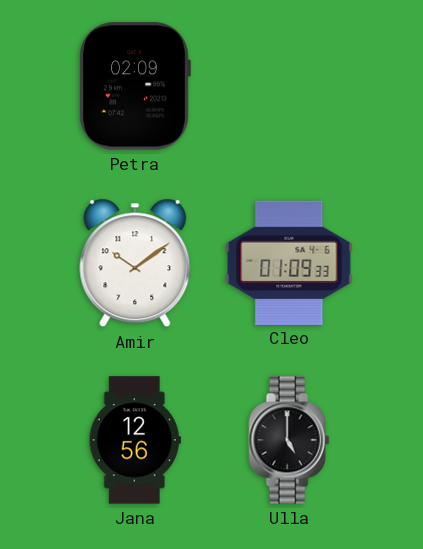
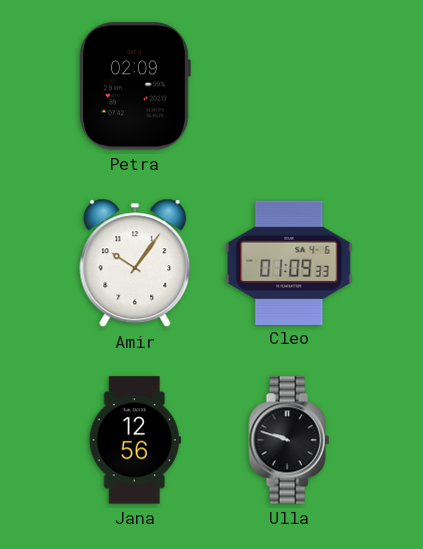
Amir: 10:09 -> 10:06 (135, 263)
Ulla: 5:00 -> 9:48 (289, 440)
